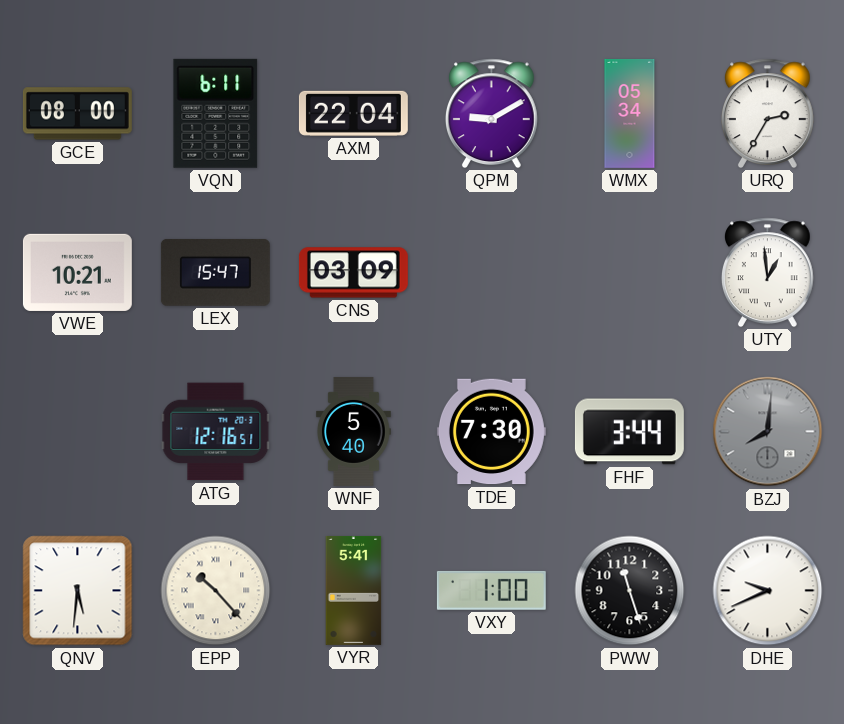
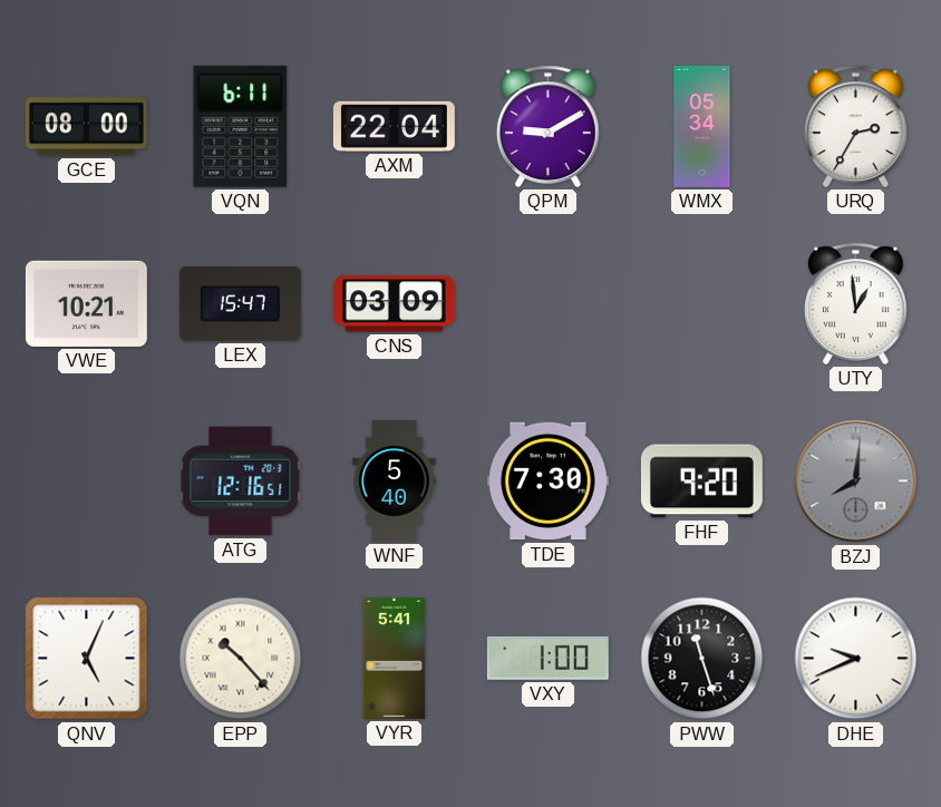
FHF: 3:44 -> 9:20 (701, 482)
QNV: 5:31 -> 5:04 (87, 659)
